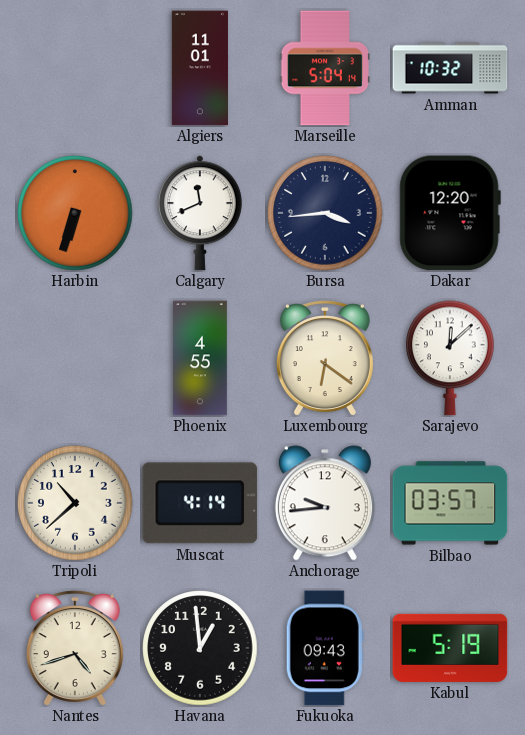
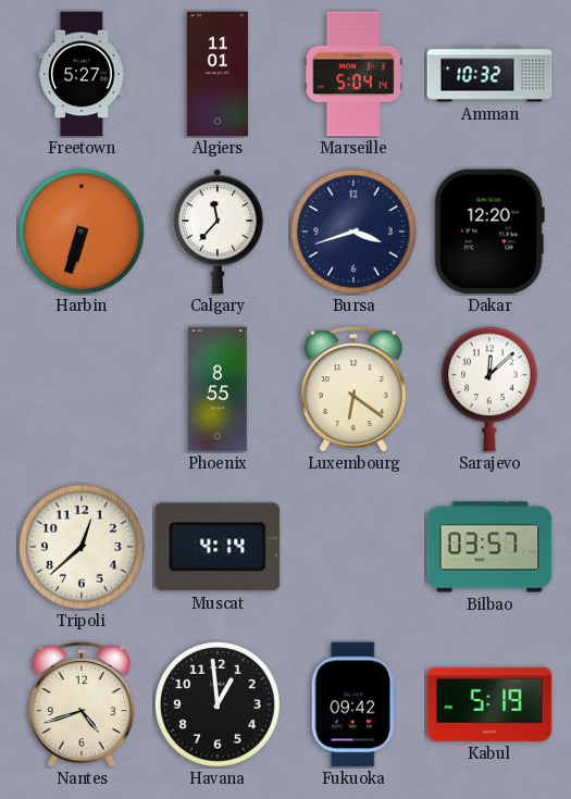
Freetown: none -> 5:27 (82, 74)
Calgary: 11:41 -> 11:37 (218, 232)
Bursa: 3:44 -> 3:42 (353, 232)
Phoenix: 4:55 -> 8:55 (218, 389)
Tripoli: 10:38 -> 12:38 (82, 547)
Anchorage: 9:44 -> none (325, 503)
Fukuoka: 09:43 -> 09:42 (353, 704)
